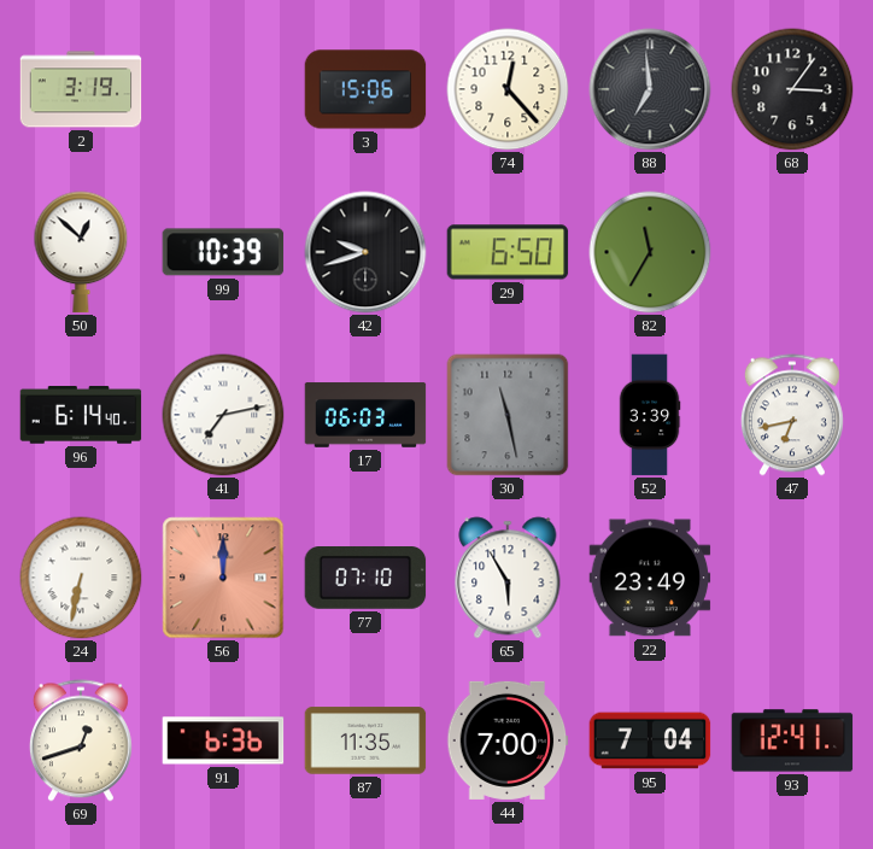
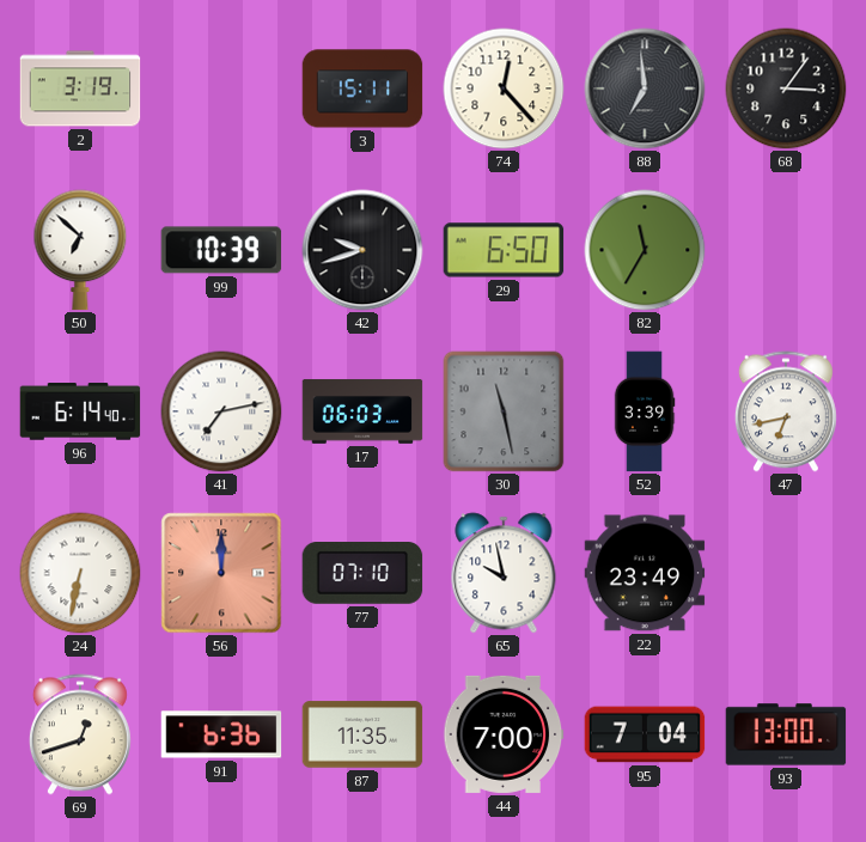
3: 15:06 -> 15:11 (362, 89)
50: 12:52 -> 6:52 (80, 250)
65: 5:55 -> 9:58 (504, 573)
93: 12:41 -> 13:00 (786, 734)
